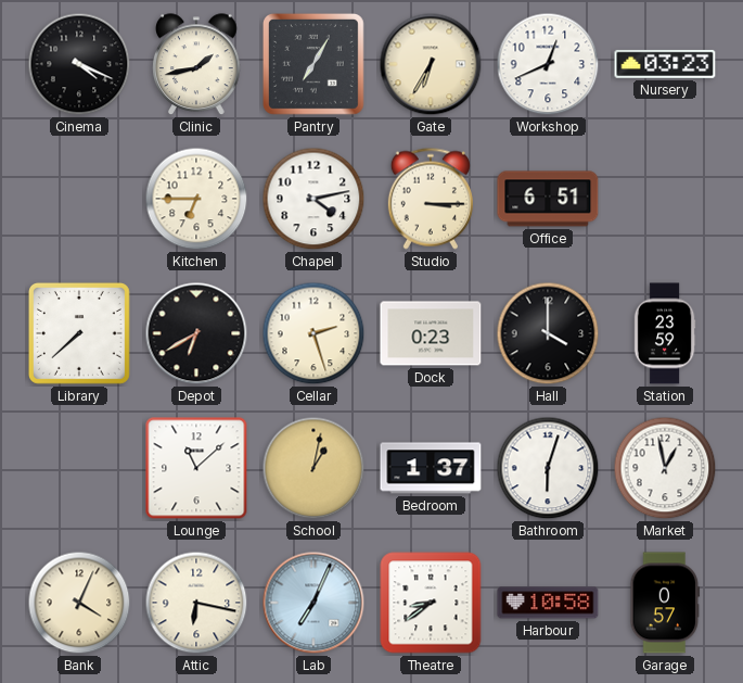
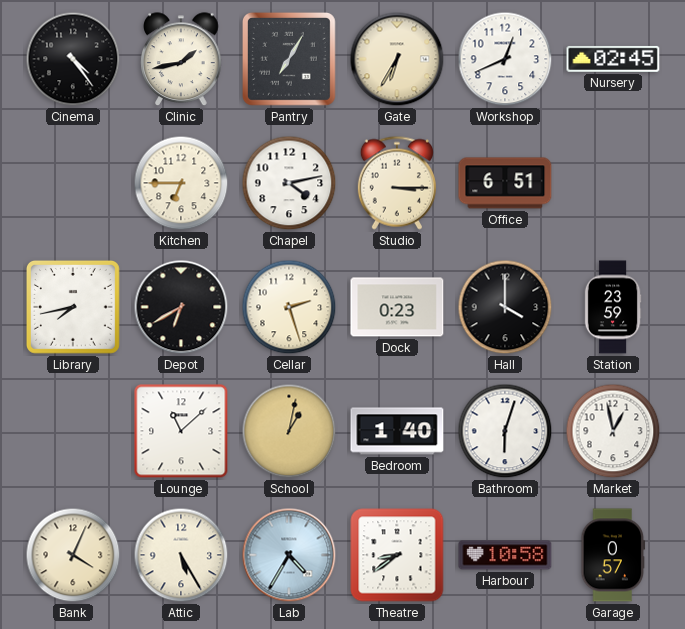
Cinema: 4:19 -> 4:24 (73, 59)
Nursery: 03:23 -> 02:45 (613, 59)
Library: 7:38 -> 7:43 (73, 307)
Bedroom: 1:37 -> 1:40 (397, 431)
Attic: 6:17 -> 5:25 (181, 555)
Lab: 7:04 -> 4:35 (289, 555)
